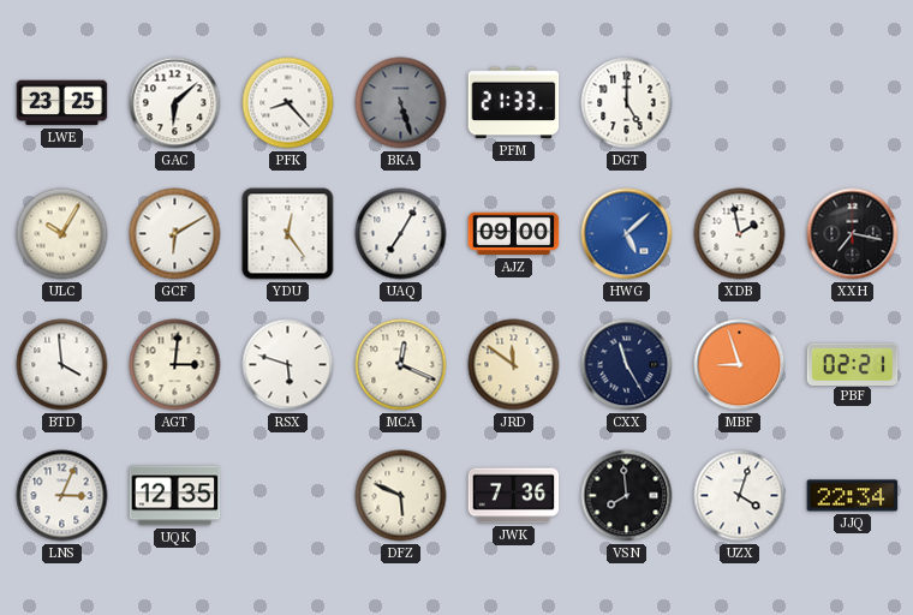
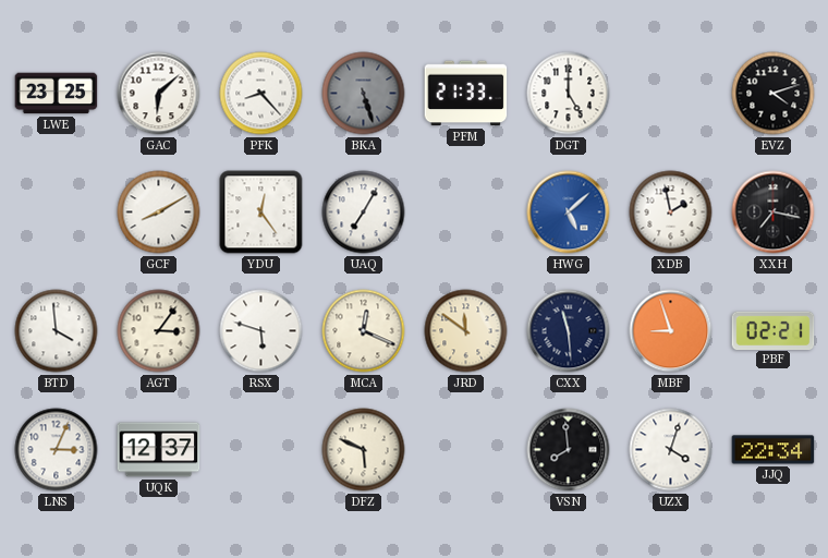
EVZ: none -> 4:12 (774, 94)
ULC: 10:05 -> none (62, 234)
GCF: 6:10 -> 8:10 (159, 213)
AJZ: 09:00 -> none (514, 234)
AGT: 3:01 -> 3:06 (159, 331)
CXX: 11:25 -> 11:29 (569, 331)
UQK: 12:35 -> 12:37 (159, 450)
JWK: 7:36 -> none (514, 496)
